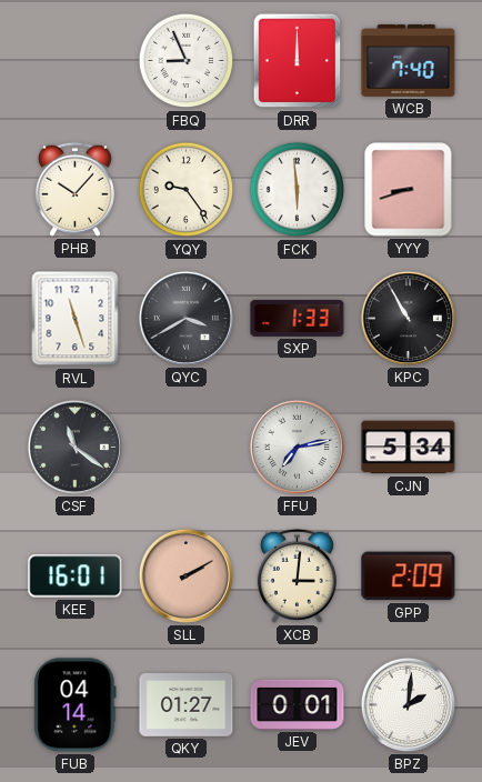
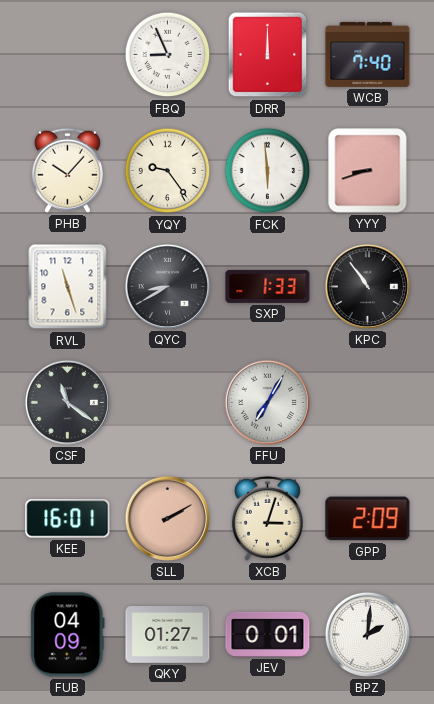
QYC: 3:40 -> 8:40 (167, 286)
KPC: 10:55 -> 10:54 (367, 286)
FFU: 7:13 -> 7:05 (267, 402)
CJN: 5:34 -> none (409, 448)
XCB: 3:01 -> 3:03 (267, 518)
FUB: 04:14 -> 04:09 (68, 635)
